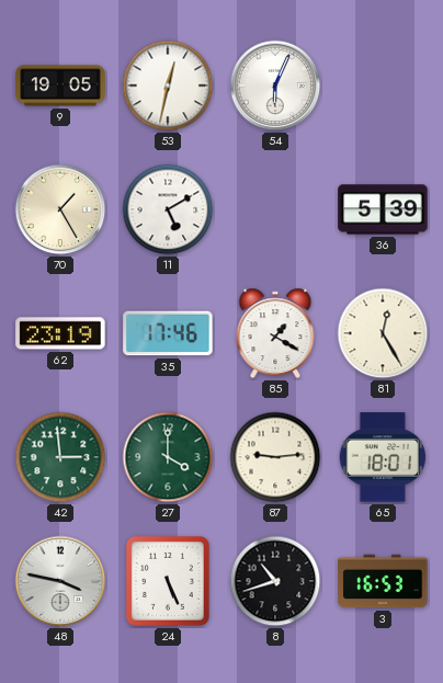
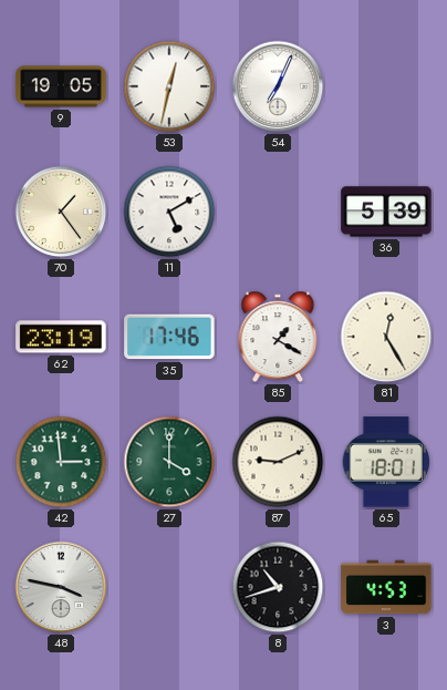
54: 6:04 -> 7:04 (278, 86)
70: 1:25 -> 1:24 (61, 212)
87: 9:14 -> 9:11 (278, 462)
24: 5:26 -> none (168, 581)
3: 16:53 -> 4:53 (386, 587)
